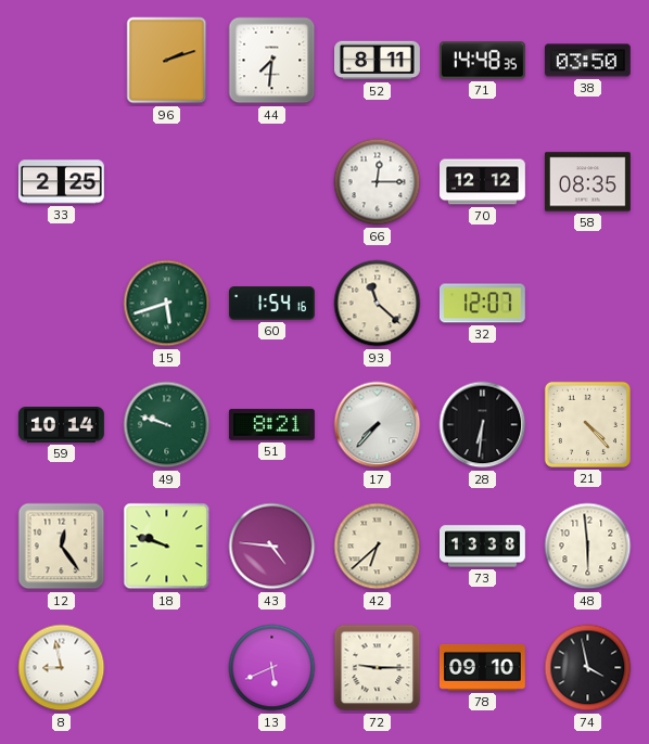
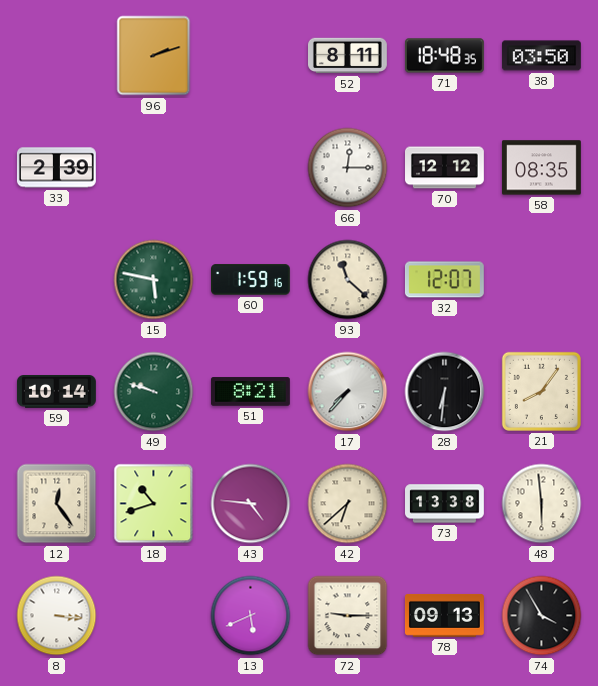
44: 7:31 -> none (272, 61)
71: 14:48 -> 18:48 (444, 56)
33: 2:25 -> 2:39 (56, 168)
15: 5:42 -> 5:47 (154, 280)
60: 1:54 -> 1:59 (251, 280)
21: 4:23 -> 8:06 (541, 391)
18: 9:48 -> 10:42 (154, 504)
8: 8:58 -> 3:16 (57, 616)
78: 09:10 -> 09:13 (445, 615)
74: 3:58 -> 3:55 (542, 616)
